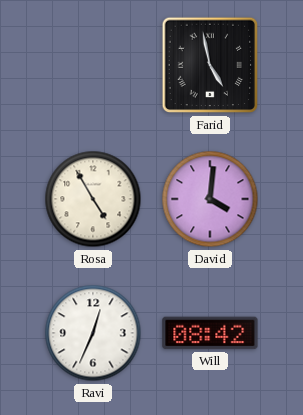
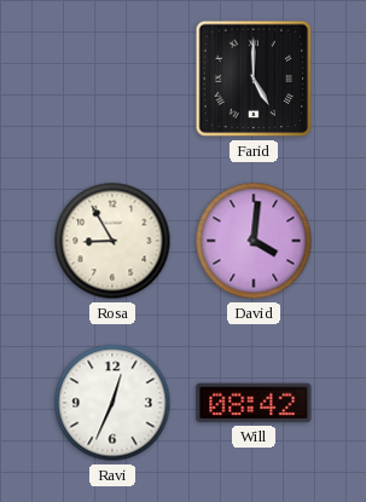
Farid: 4:58 -> 5:00 (254, 79)
Rosa: 4:55 -> 8:55 (112, 241)
